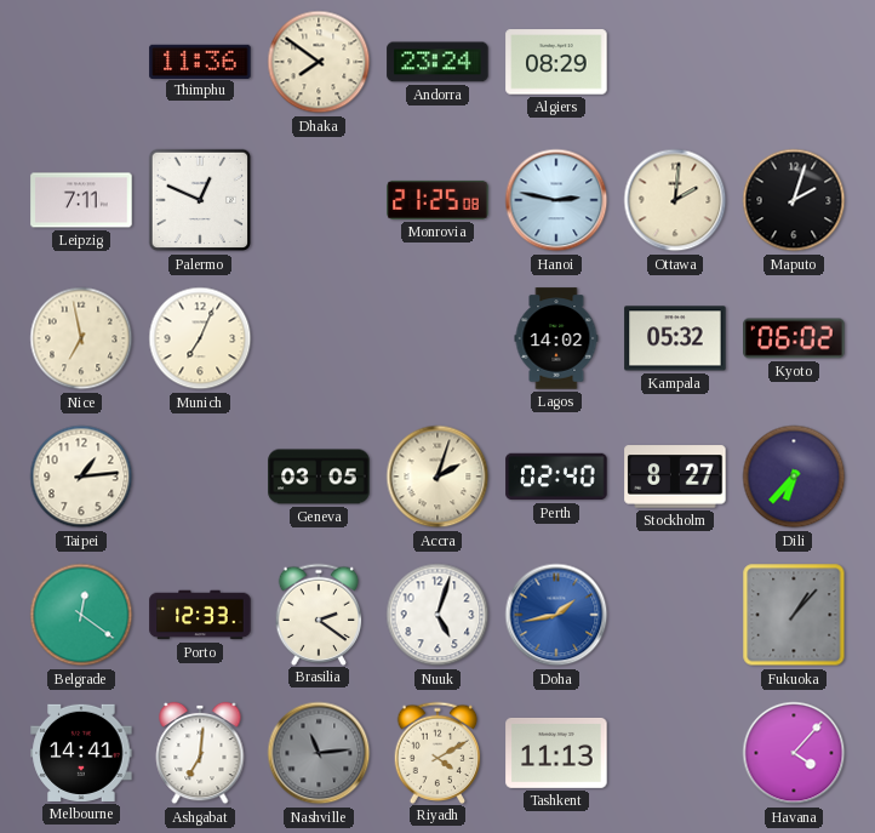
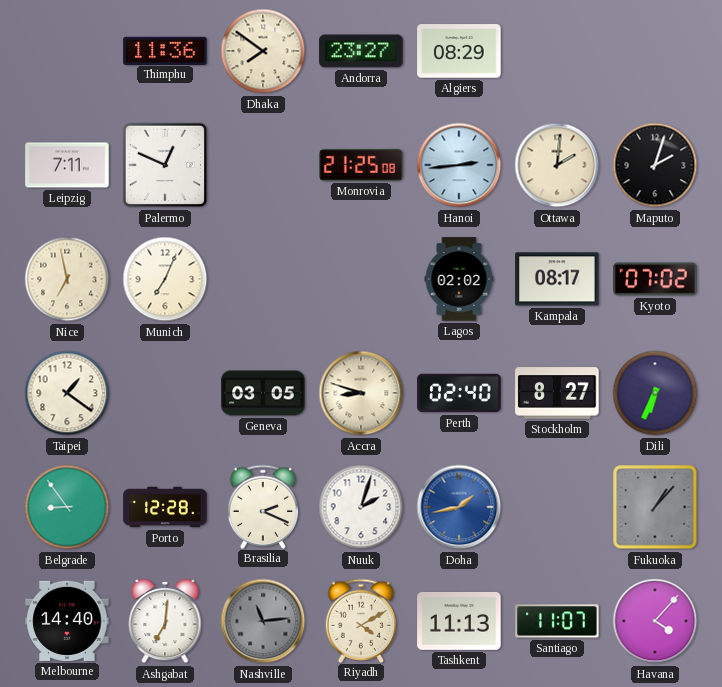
Andorra: 23:24 -> 23:27 (361, 51)
Hanoi: 2:47 -> 2:44 (459, 165)
Lagos: 14:02 -> 02:02 (459, 279)
Kampala: 05:32 -> 08:17 (557, 279)
Kyoto: 06:02 -> 07:02 (655, 279)
Taipei: 1:14 -> 1:21 (67, 393)
Accra: 2:03 -> 8:48 (361, 393)
Dili: 6:37 -> 6:34 (655, 393)
Belgrade: 12:21 -> 8:54 (67, 507)
Porto: 12:33 -> 12:28 (165, 507)
Brasilia: 2:21 -> 2:19 (263, 506)
Nuuk: 5:03 -> 2:03 (361, 507)
Melbourne: 14:41 -> 14:40 (67, 621)
Santiago: none -> 11:07 (557, 621)
